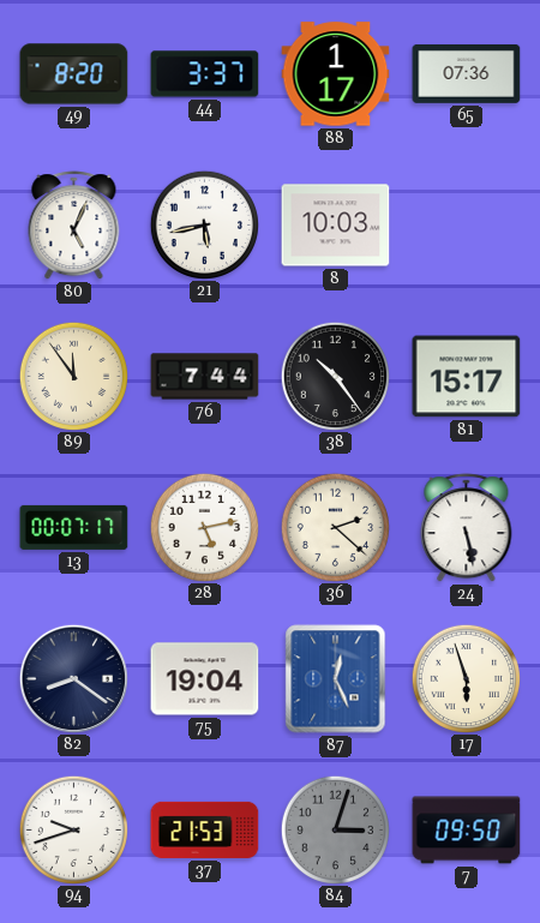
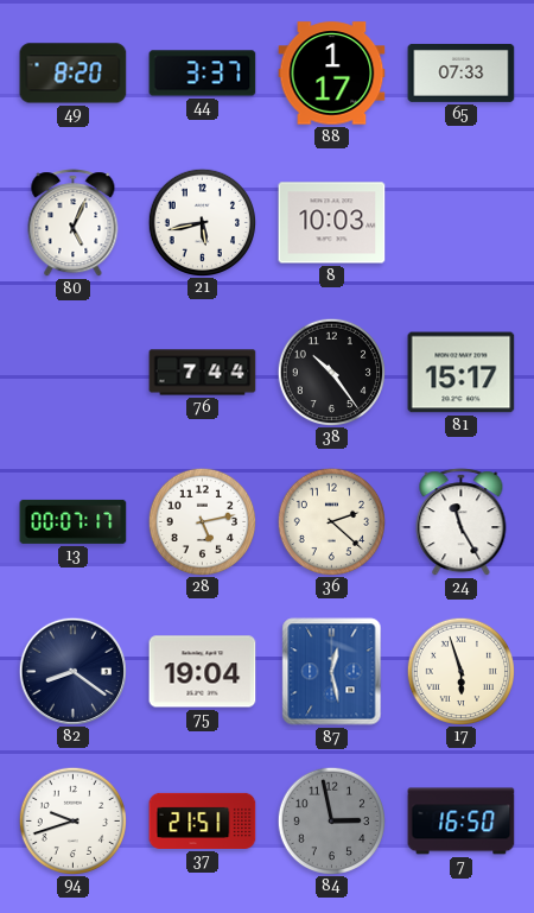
65: 07:36 -> 07:33 (462, 72)
89: 11:54 -> none (73, 376)
24: 5:28 -> 11:25 (462, 522)
87: 12:26 -> 12:28 (332, 672)
37: 21:53 -> 21:51 (203, 820)
84: 3:03 -> 2:58 (331, 820)
7: 09:50 -> 16:50 (462, 822)
